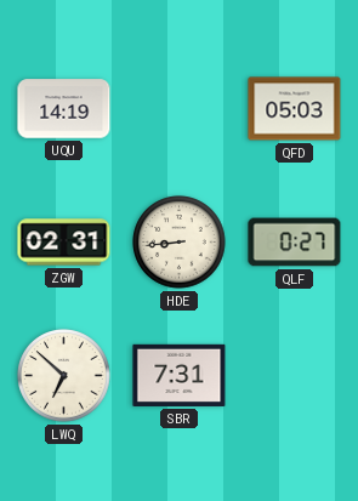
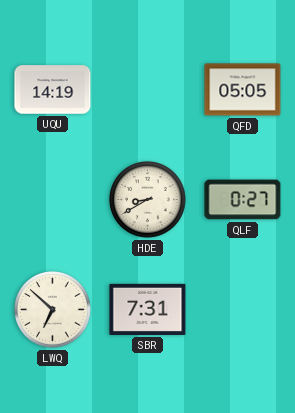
QFD: 05:03 -> 05:05 (243, 90)
ZGW: 02:31 -> none (64, 243)
HDE: 8:44 -> 8:40 (148, 200)
